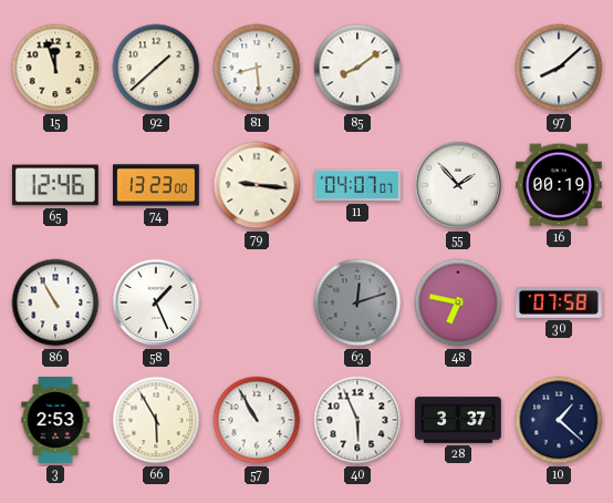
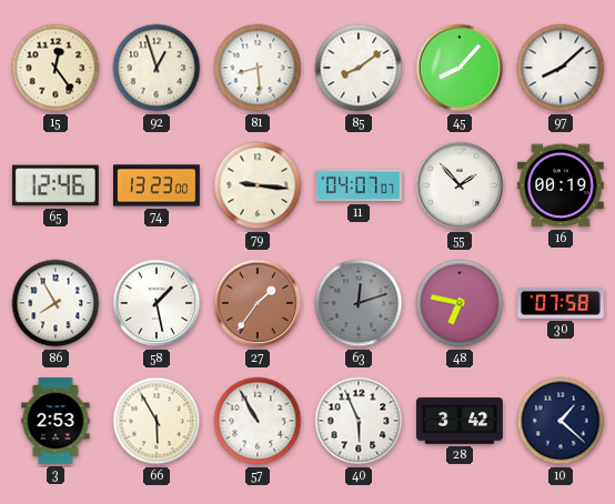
15: 11:57 -> 12:24 (56, 68)
92: 1:38 -> 12:57 (157, 68)
45: none -> 8:07 (460, 68)
86: 10:55 -> 7:55 (56, 303)
58: 1:26 -> 1:28 (157, 303)
27: none -> 1:36 (258, 303)
28: 3:37 -> 3:42 (461, 421)
